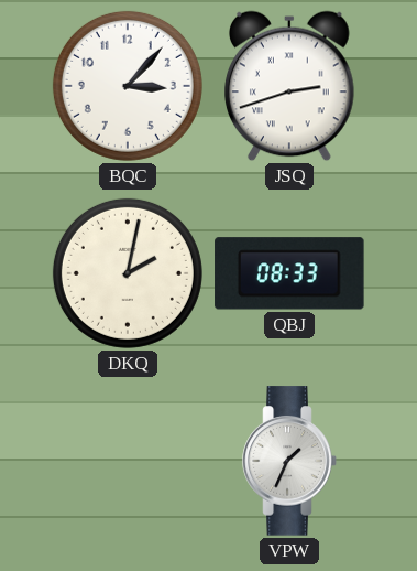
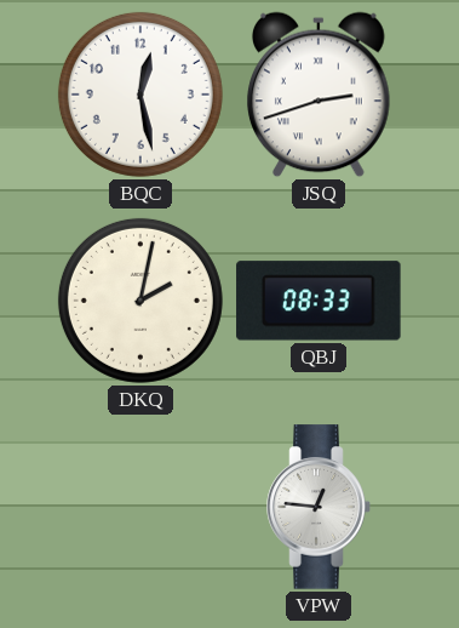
BQC: 3:07 -> 12:28 (140, 95)
VPW: 1:34 -> 12:46 (319, 507)
